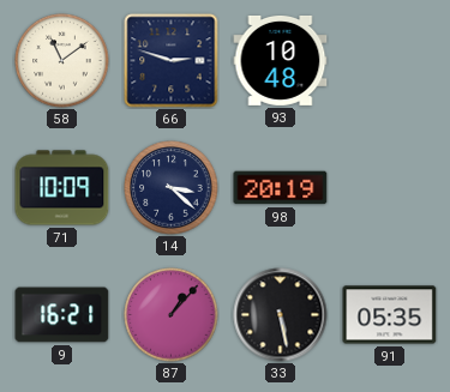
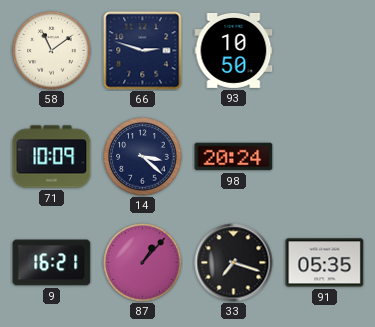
93: 10:48 -> 10:50 (234, 50)
98: 20:19 -> 20:24 (234, 157)
33: 5:28 -> 7:18 (234, 263)
